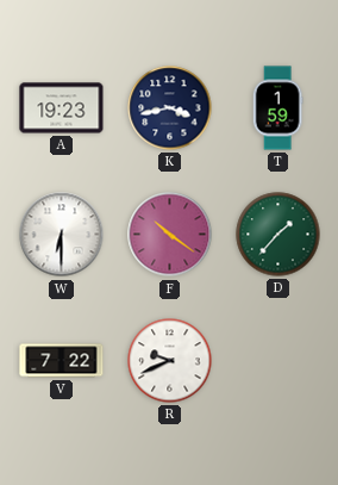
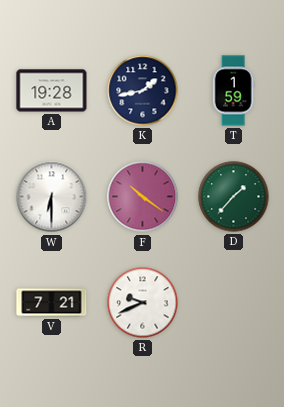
A: 19:23 -> 19:28 (52, 91)
K: 3:43 -> 1:43 (143, 91)
V: 7:22 -> 7:21 (52, 303)
